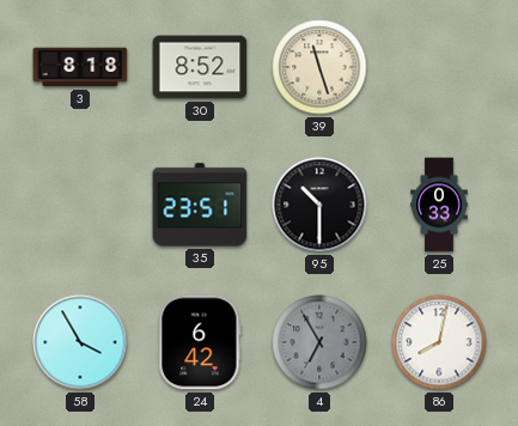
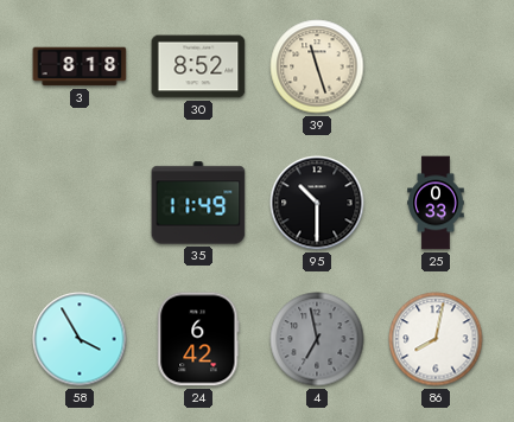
35: 23:51 -> 11:49 (198, 203)
4: 6:55 -> 6:58 (317, 339)
